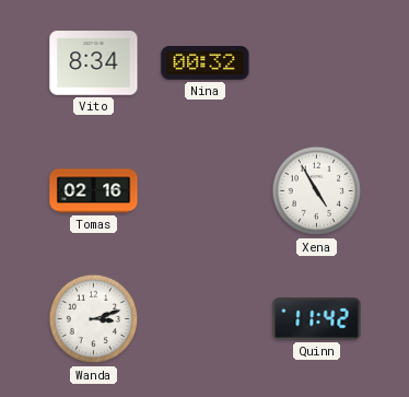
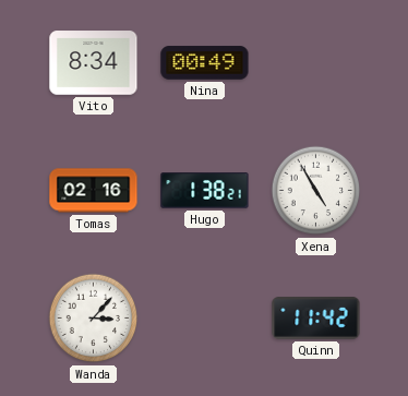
Nina: 00:32 -> 00:49 (205, 63)
Hugo: none -> 1:38 (205, 191)
Wanda: 3:12 -> 3:07 (94, 319)
